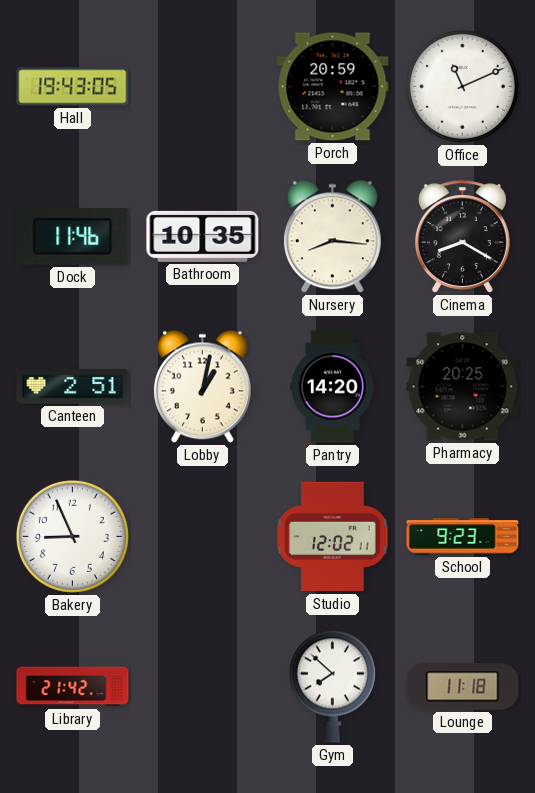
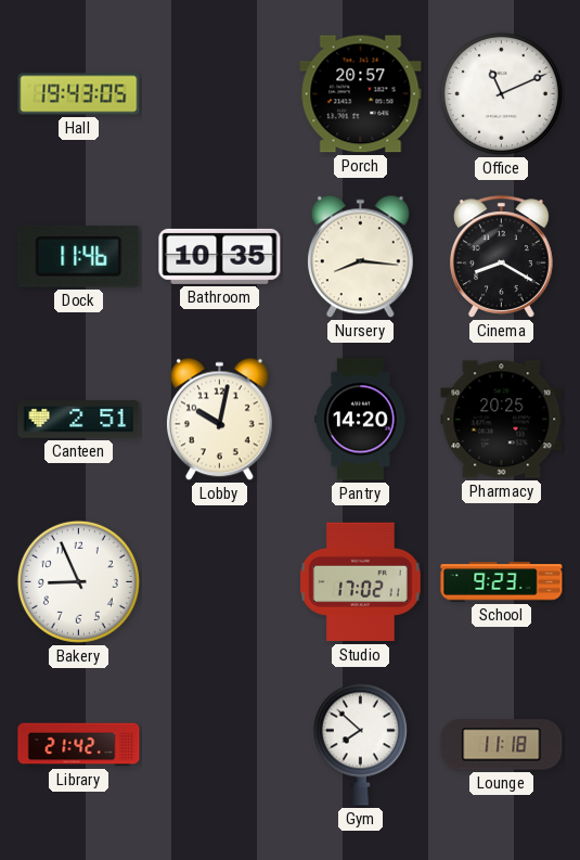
Porch: 20:59 -> 20:57 (361, 94)
Lobby: 1:02 -> 10:02 (219, 420)
Studio: 12:02 -> 17:02 (361, 582)
